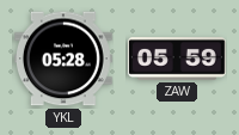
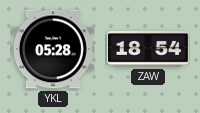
ZAW: 05:59 -> 18:54 (148, 50)
